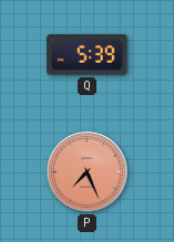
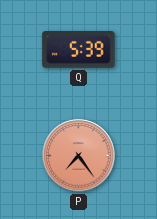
P: 7:26 -> 7:24 (79, 156)
